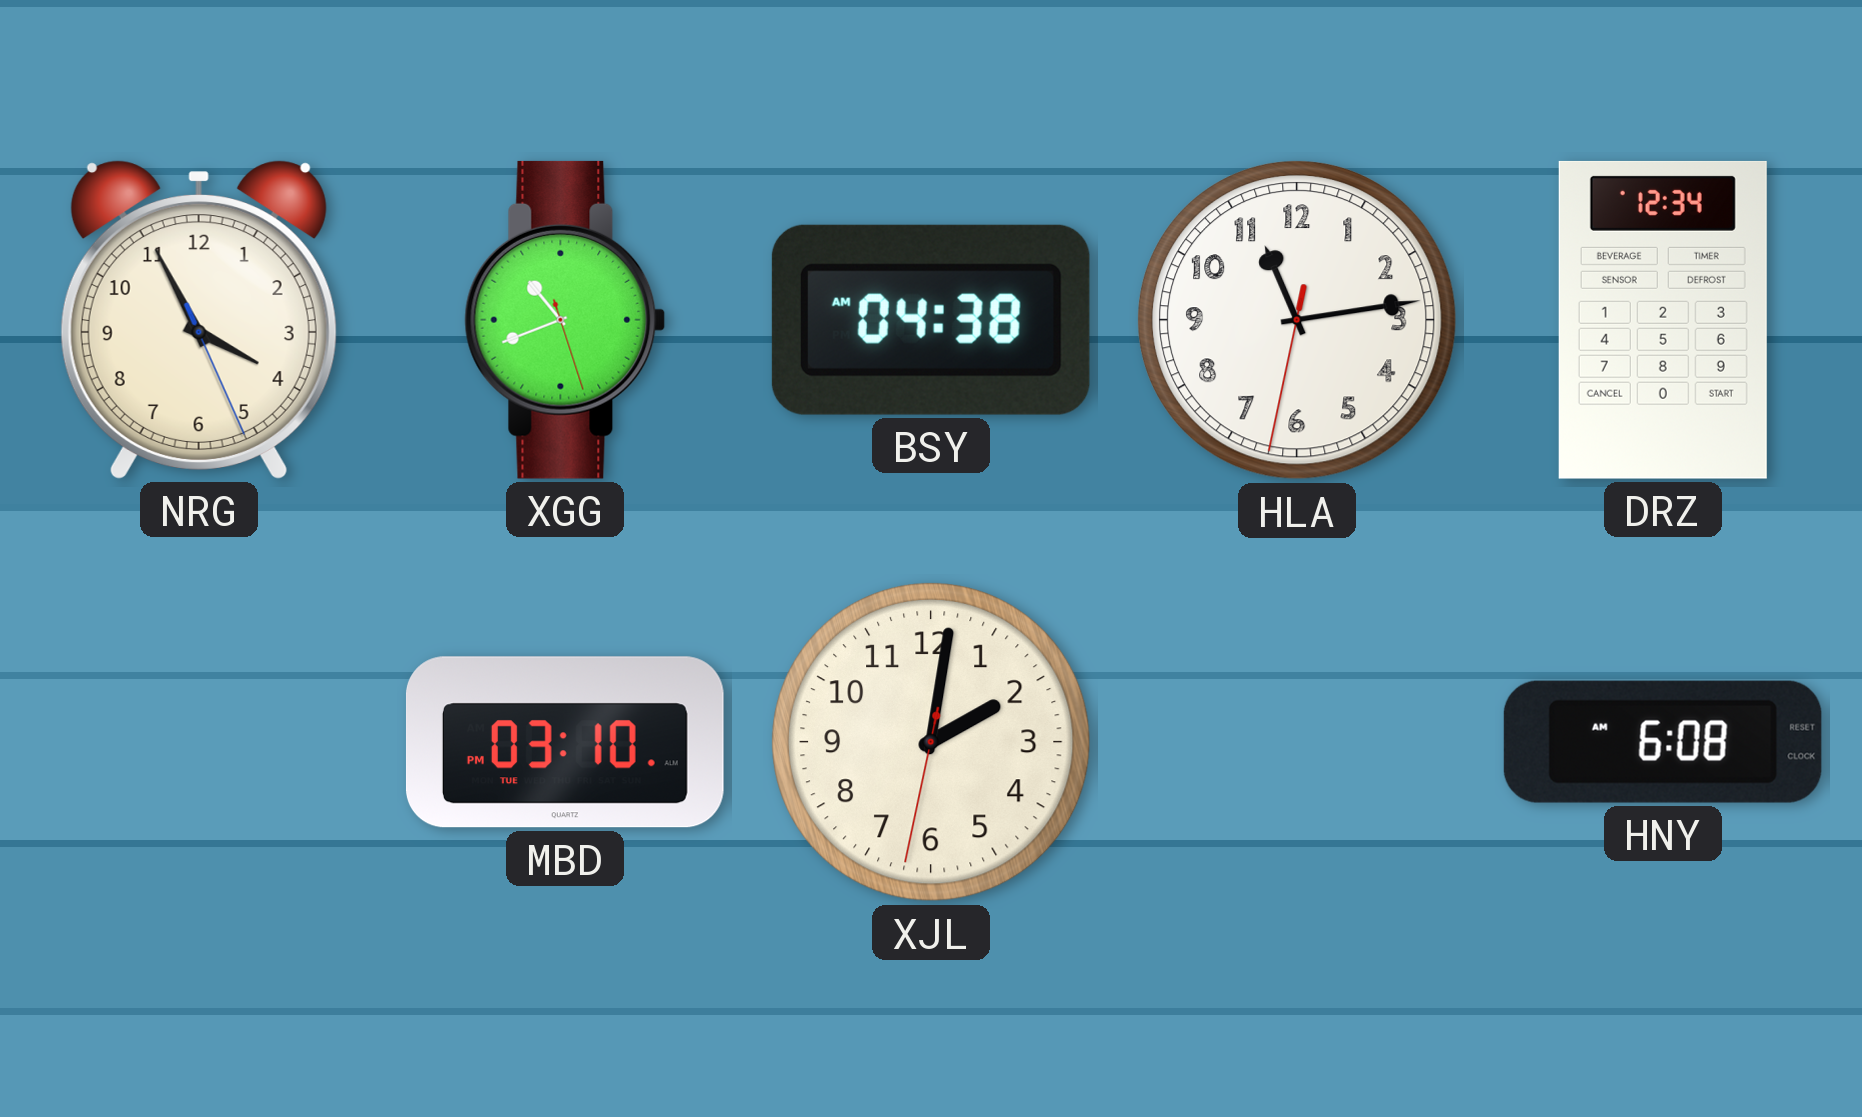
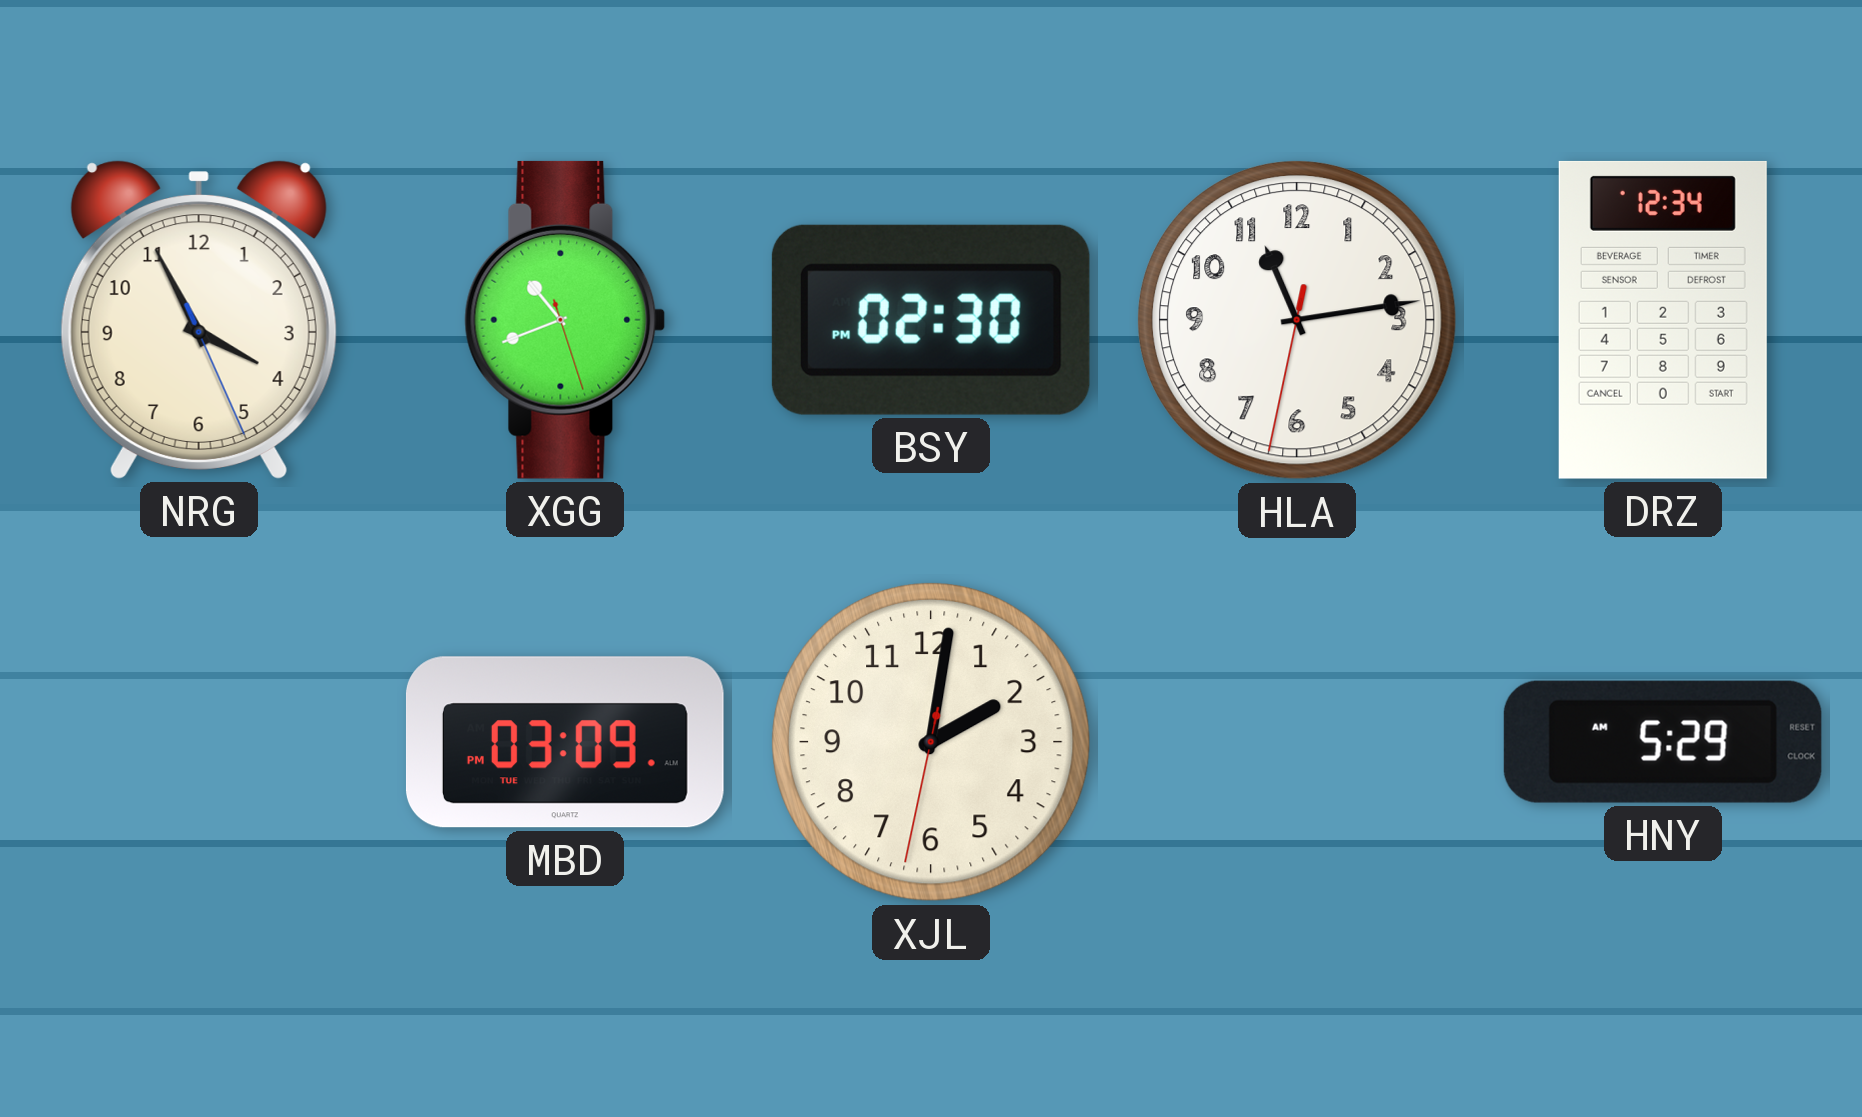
BSY: 04:38 -> 02:30 (931, 320)
MBD: 03:10 -> 03:09 (565, 742)
HNY: 6:08 -> 5:29 (1663, 742)
